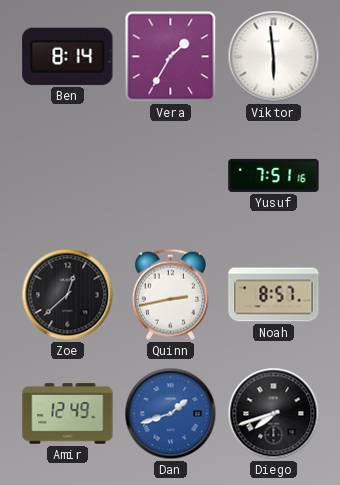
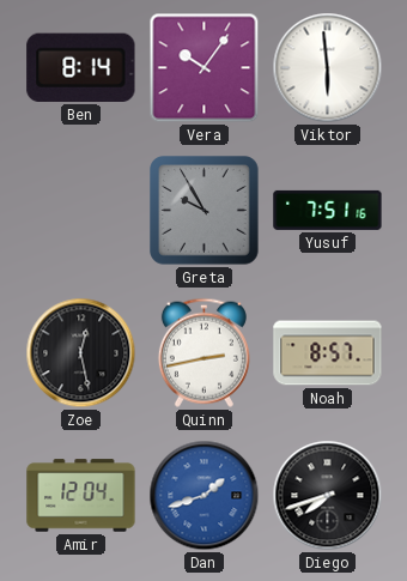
Vera: 1:35 -> 10:06 (205, 68)
Greta: none -> 9:55 (205, 211)
Zoe: 12:38 -> 12:28 (81, 353)
Amir: 12:49 -> 12:04 (81, 496)
